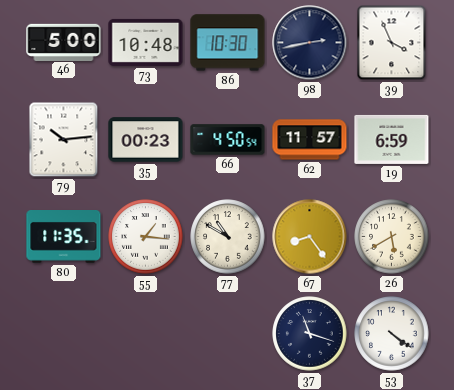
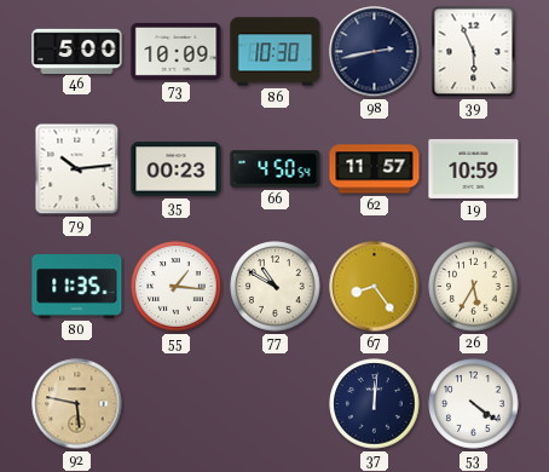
73: 10:48 -> 10:09 (177, 51)
39: 3:56 -> 5:56 (474, 52)
19: 6:59 -> 10:59 (474, 168)
26: 5:40 -> 5:35 (474, 287)
92: none -> 5:47 (77, 404)
37: 11:18 -> 12:01 (375, 404)
